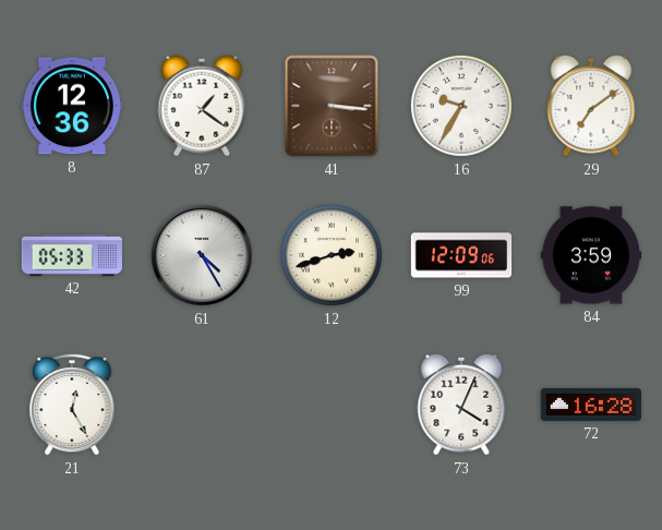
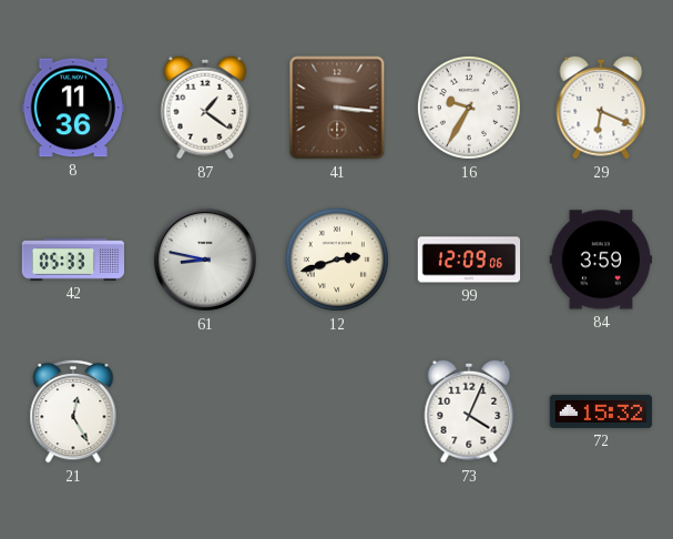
8: 12:36 -> 11:36 (72, 108)
29: 7:09 -> 6:19 (601, 108)
61: 4:25 -> 8:47 (205, 260)
72: 16:28 -> 15:32 (601, 411)
